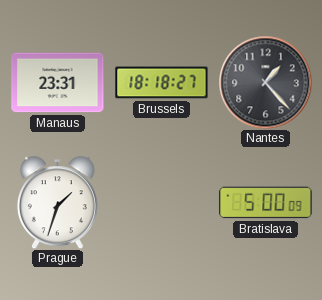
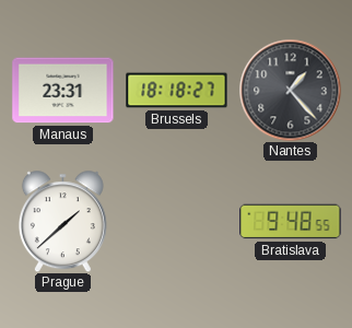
Prague: 1:33 -> 1:38 (62, 221)
Bratislava: 5:00 -> 9:48 (291, 222)
